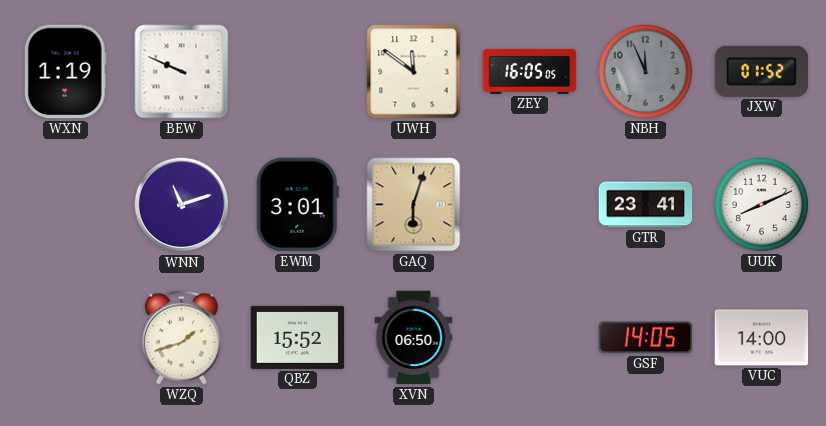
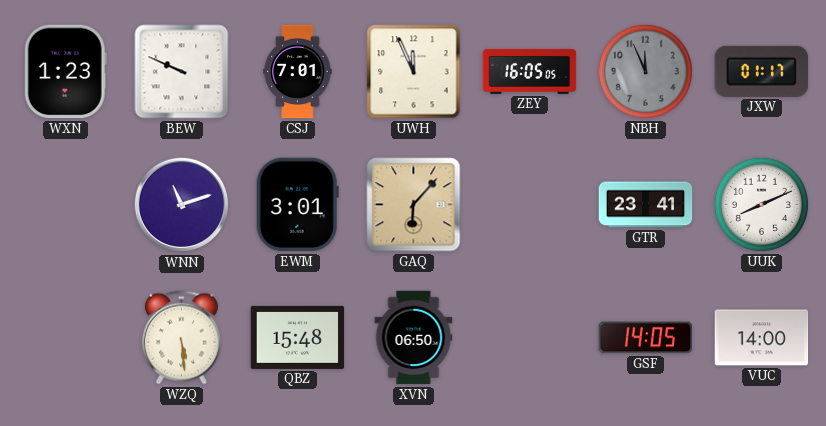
WXN: 1:19 -> 1:23 (65, 72)
CSJ: none -> 7:01 (298, 72)
UWH: 11:51 -> 11:56 (414, 72)
JXW: 01:52 -> 01:17 (761, 71)
GAQ: 6:03 -> 6:07 (414, 205)
WZQ: 1:42 -> 5:29 (181, 338)
QBZ: 15:52 -> 15:48 (298, 337)
